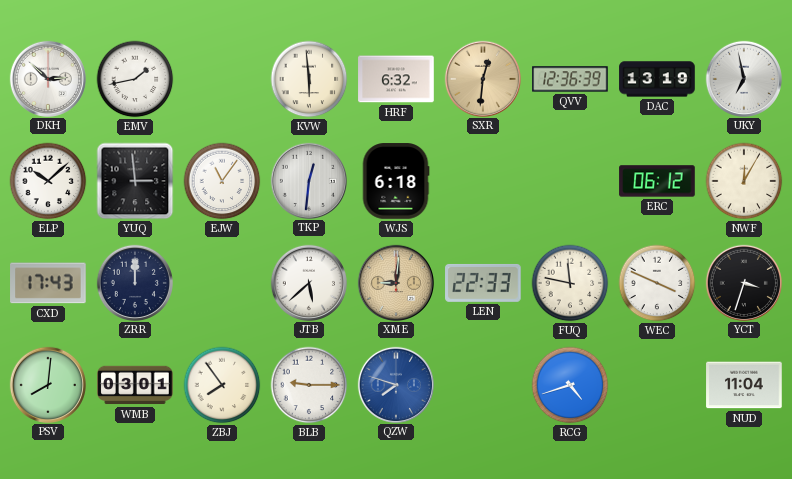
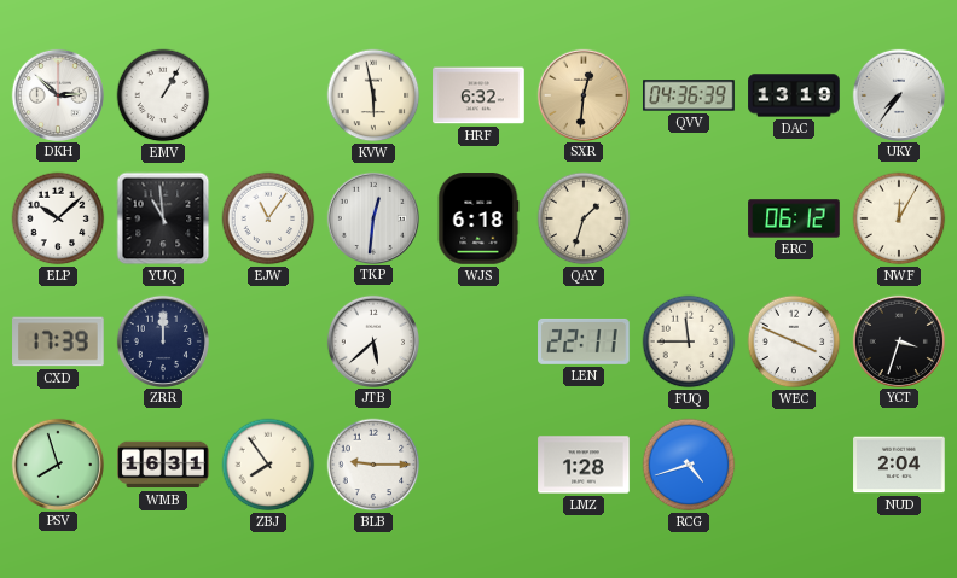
EMV: 1:43 -> 1:05 (163, 95)
KVW: 5:59 -> 5:58 (373, 95)
QVV: 12:36 -> 04:36 (689, 95)
UKY: 6:58 -> 7:36 (898, 94)
YUQ: 2:59 -> 10:59 (163, 218)
QAY: none -> 1:33 (584, 218)
CXD: 17:43 -> 17:39 (58, 341)
XME: 9:01 -> none (395, 282)
LEN: 22:33 -> 22:11 (584, 341)
FUQ: 11:47 -> 11:45 (689, 341)
PSV: 8:01 -> 7:57 (57, 463)
WMB: 03:01 -> 16:31 (163, 465)
QZW: 7:48 -> none (395, 384)
LMZ: none -> 1:28 (584, 465)
NUD: 11:04 -> 2:04 (899, 465)
